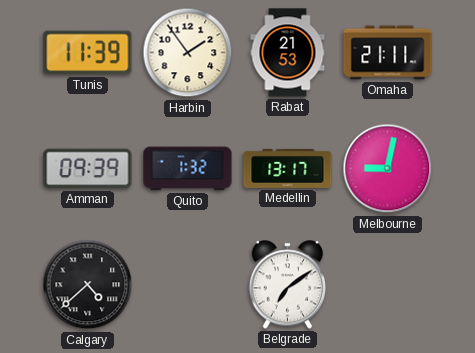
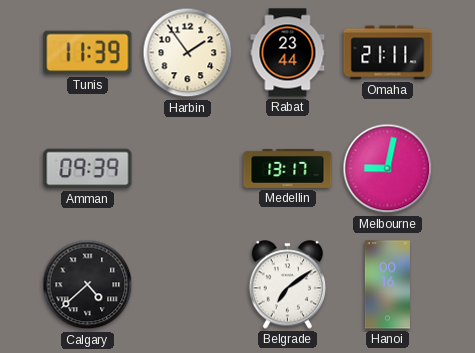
Rabat: 21:53 -> 23:44 (288, 53)
Quito: 1:32 -> none (188, 169)
Hanoi: none -> 00:16 (387, 285)
